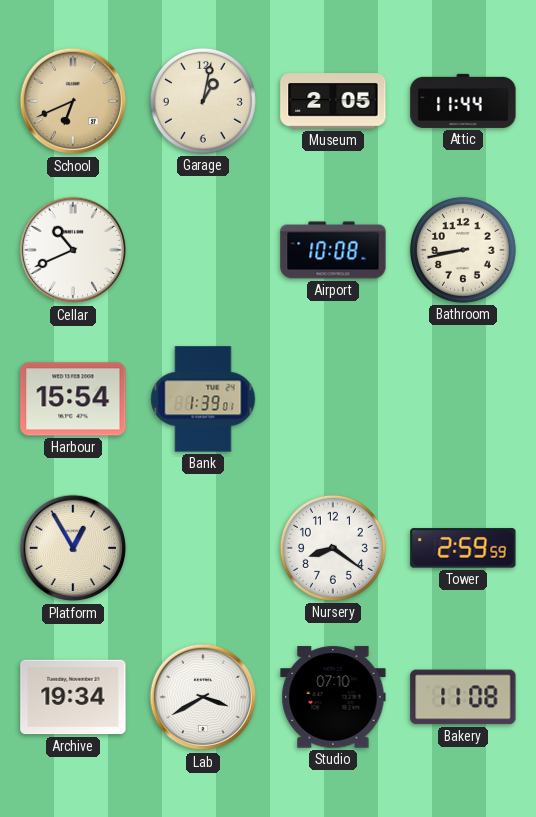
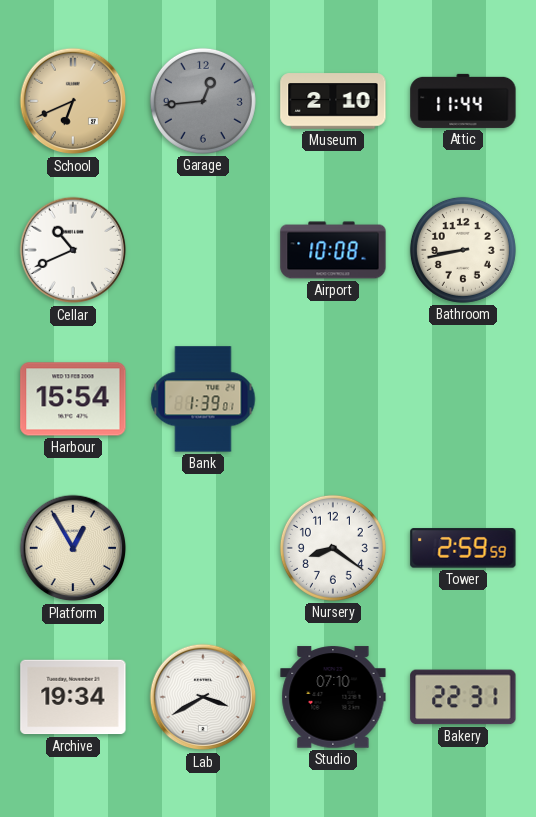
Garage: 1:02 -> 12:44 (203, 101)
Garage dial: cream -> grey (203, 101)
Museum: 2:05 -> 2:10 (333, 101)
Bakery: 11:08 -> 22:31 (463, 697)
